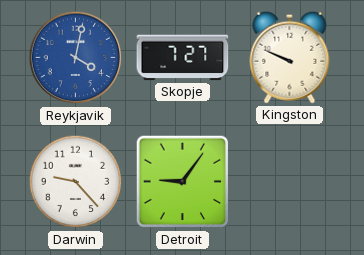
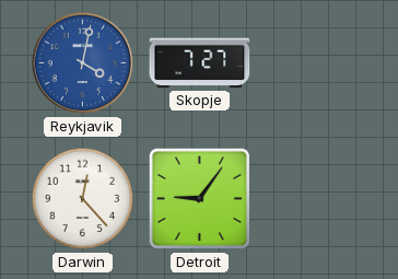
Kingston: 9:49 -> none (290, 57)
Darwin: 9:23 -> 12:23 (83, 199)
